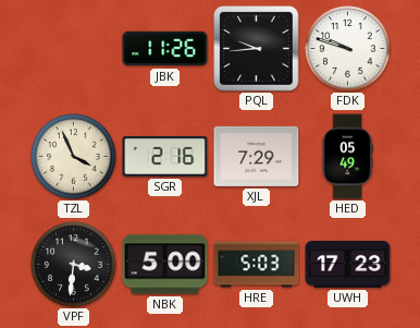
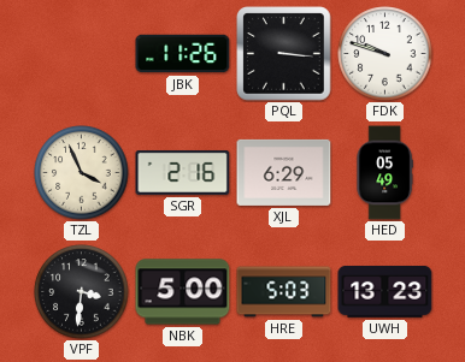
PQL: 9:44 -> 3:16 (284, 54)
XJL: 7:29 -> 6:29 (284, 172)
UWH: 17:23 -> 13:23 (385, 291)
